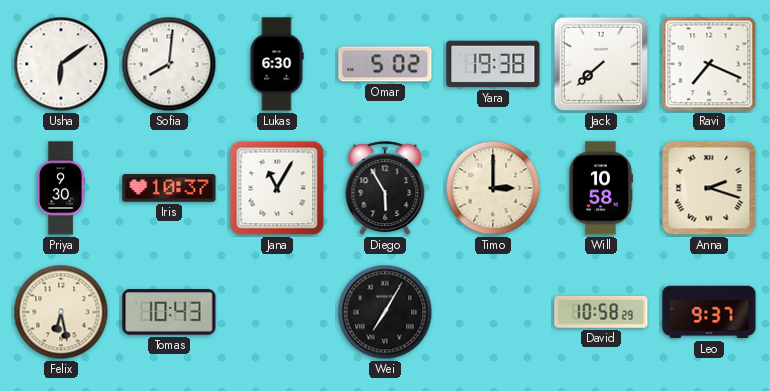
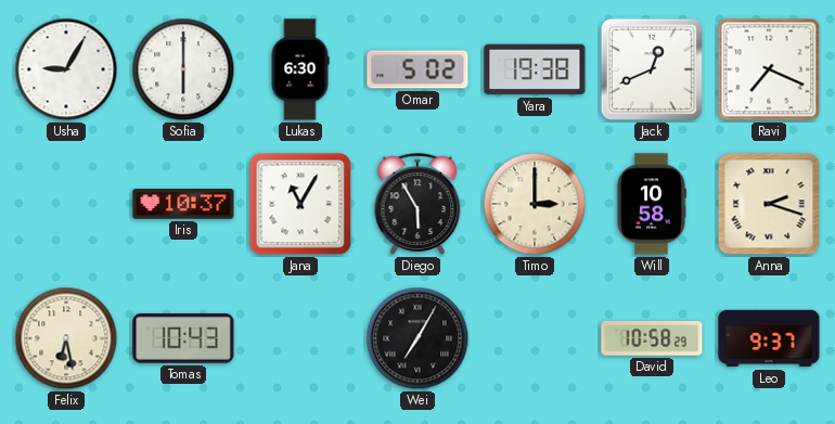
Usha: 6:09 -> 9:05 (66, 69)
Sofia: 8:01 -> 6:00 (183, 69)
Jack: 7:38 -> 12:41 (652, 69)
Priya: 9:30 -> none (60, 188)
